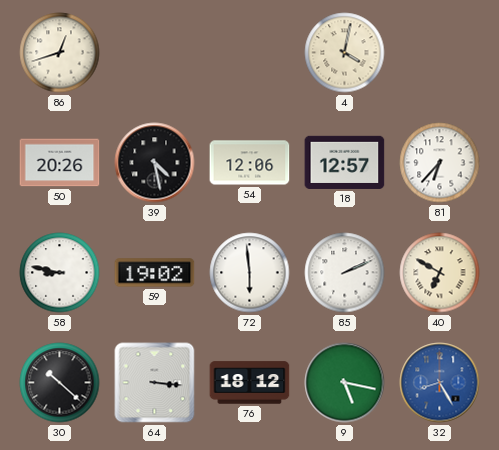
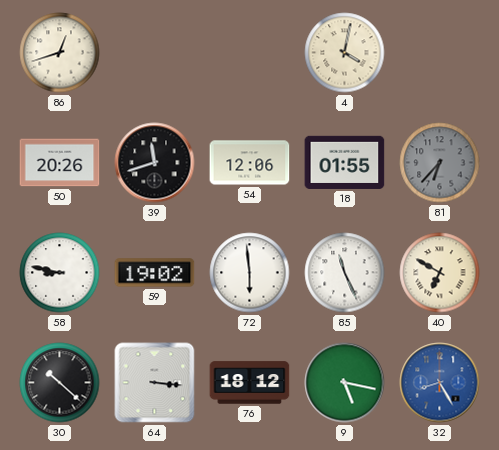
39: 4:28 -> 11:42 (155, 163)
18: 12:57 -> 01:55 (345, 162)
81 dial: white -> grey (440, 163)
85: 2:11 -> 11:26 (345, 273)
